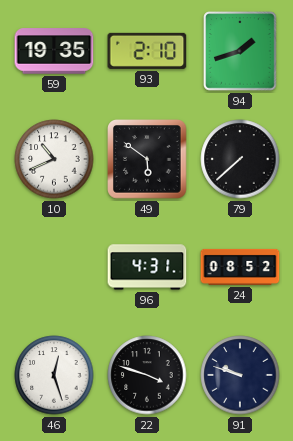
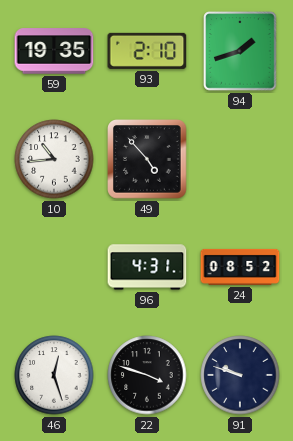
10: 10:41 -> 10:44 (54, 159)
49: 5:51 -> 4:53 (148, 160)
79: 7:38 -> none (240, 159)
